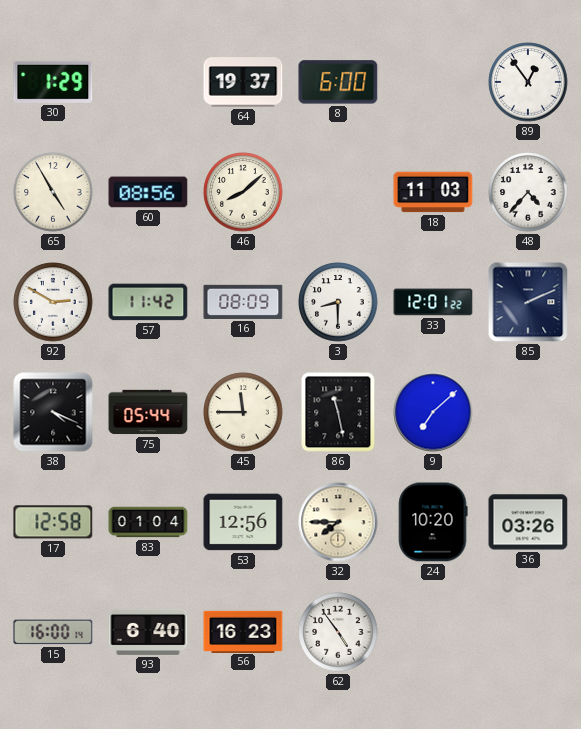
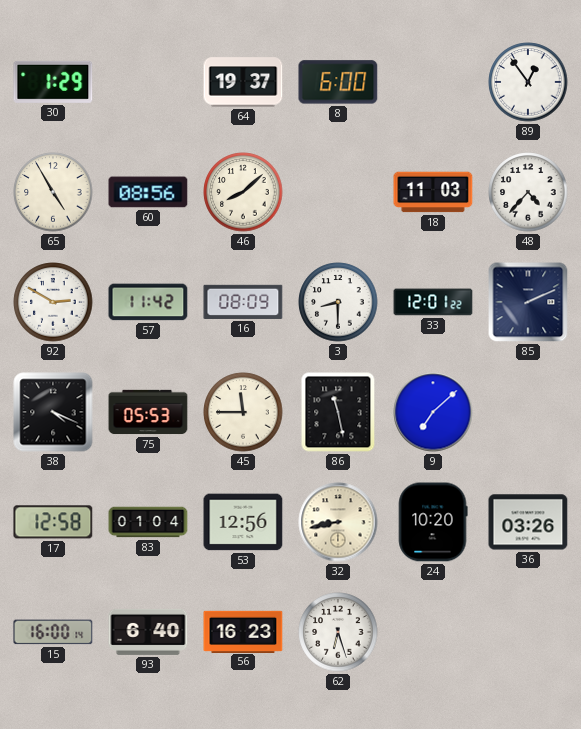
75: 05:44 -> 05:53 (148, 412)
32: 7:45 -> 8:43 (338, 522)
62: 4:54 -> 6:27 (338, 632)
